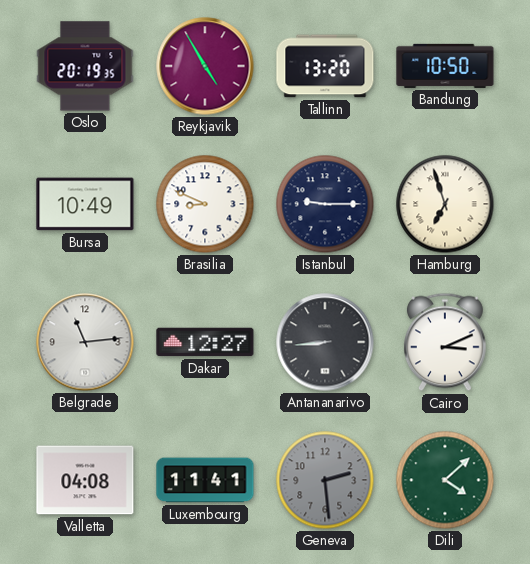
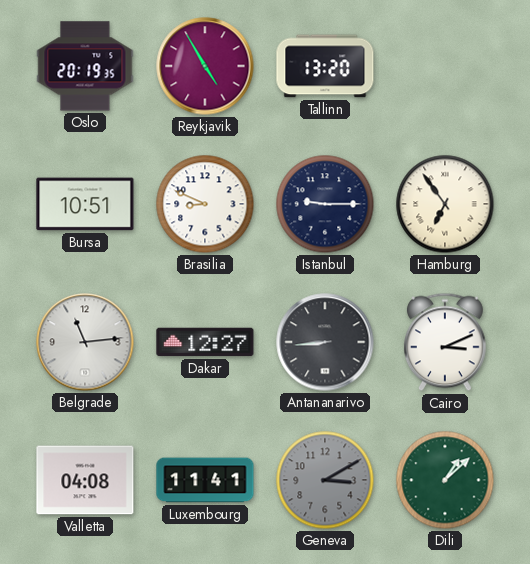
Bandung: 10:50 -> none (445, 66)
Bursa: 10:49 -> 10:51 (85, 204)
Hamburg: 6:57 -> 6:54 (445, 204)
Geneva: 2:29 -> 3:10 (325, 480)
Dili: 4:08 -> 1:08 (445, 480)
